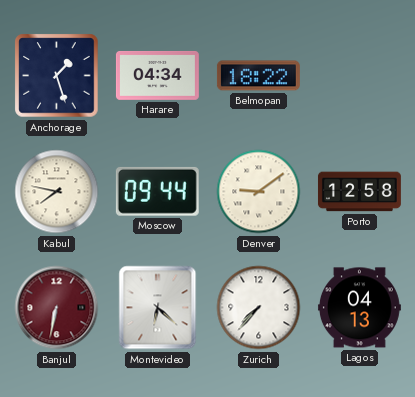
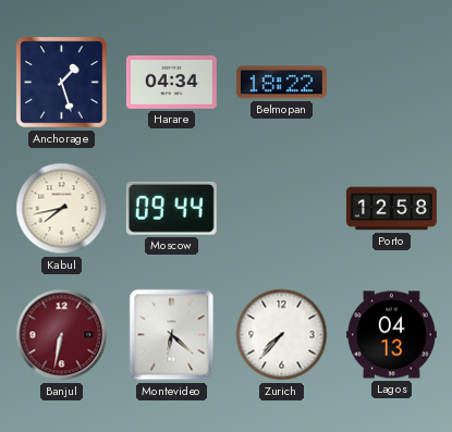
Kabul: 7:47 -> 7:43 (62, 209)
Denver: 9:09 -> none (259, 192)
